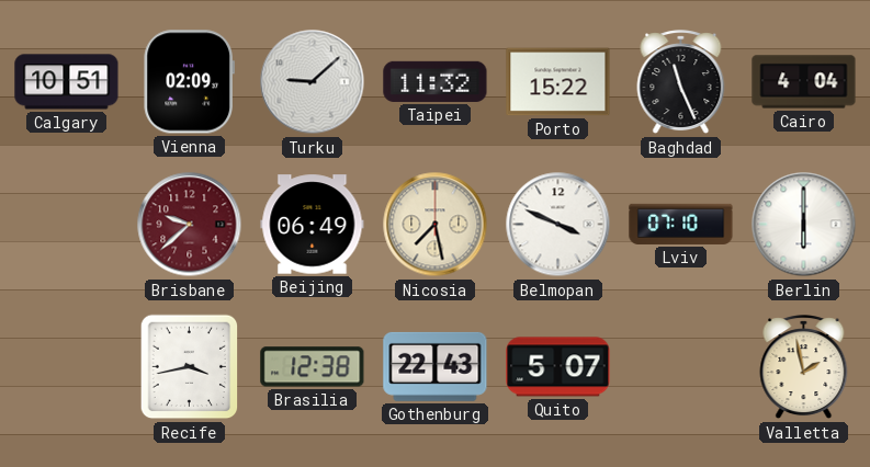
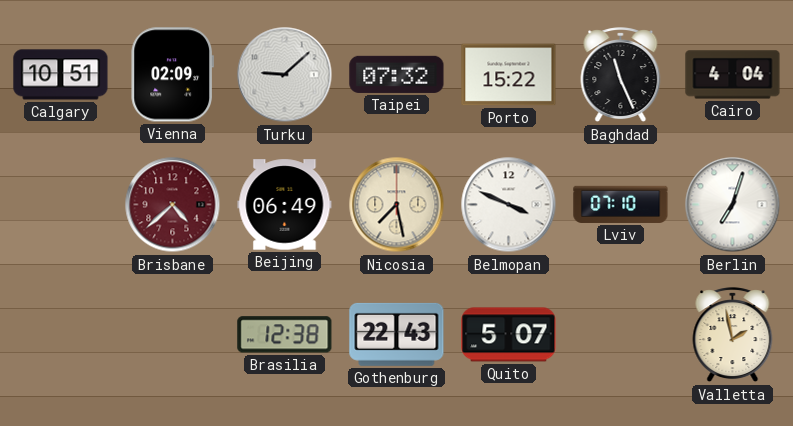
Taipei: 11:32 -> 07:32 (397, 74)
Brisbane: 9:38 -> 4:38 (173, 205)
Berlin: 6:00 -> 7:03 (733, 205)
Recife: 3:43 -> none (190, 367)
